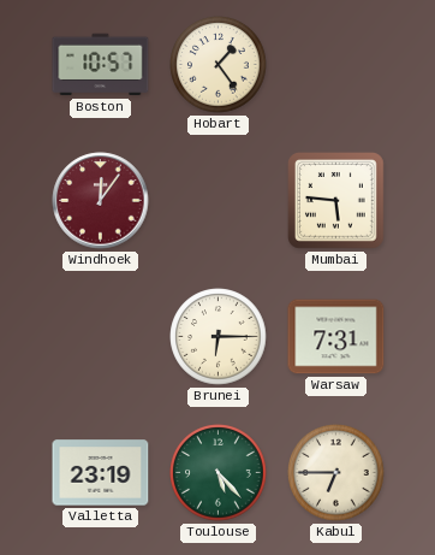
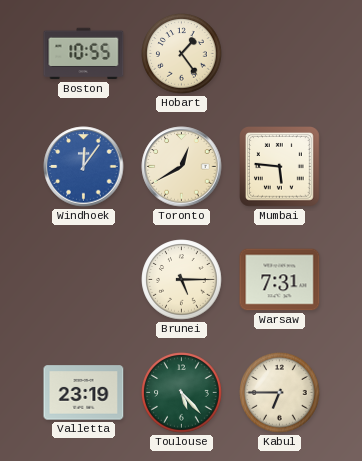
Boston: 10:57 -> 10:55 (84, 54)
Windhoek dial: burgundy -> blue (84, 167)
Toronto: none -> 12:40 (182, 167)
Brunei: 6:15 -> 5:15 (182, 280)
